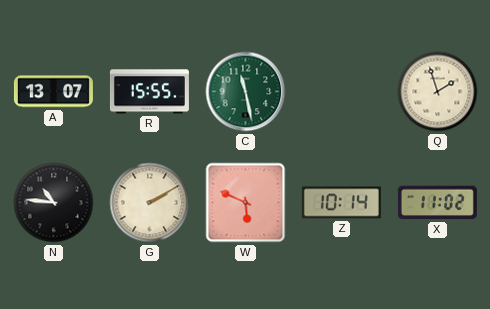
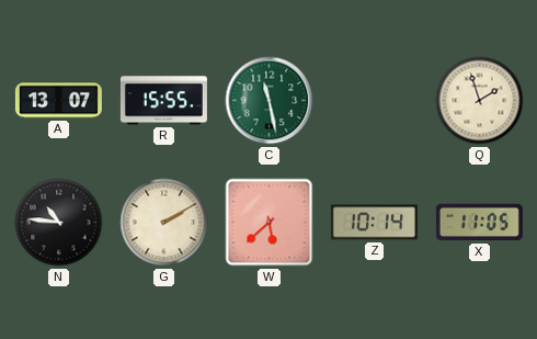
W: 5:49 -> 5:38 (270, 223)
X: 11:02 -> 11:05 (479, 223)
